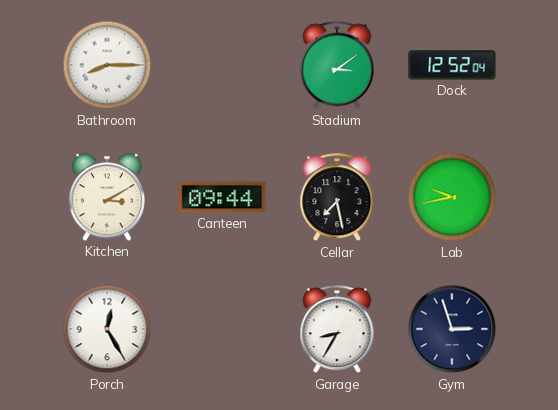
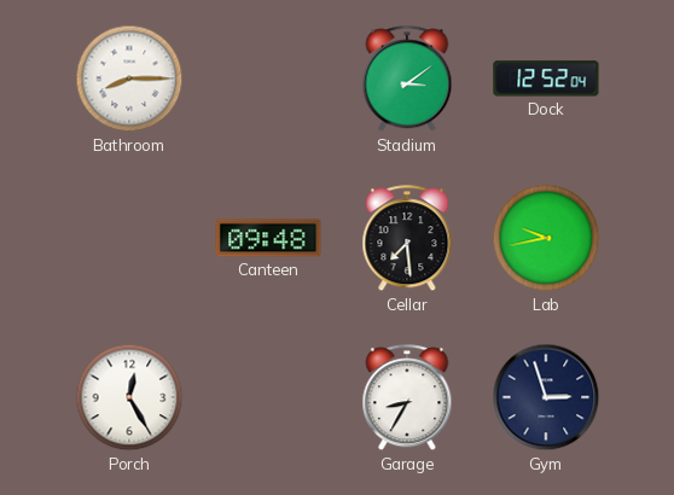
Kitchen: 3:10 -> none (107, 197)
Canteen: 09:44 -> 09:48 (268, 238)
Cellar: 7:28 -> 7:29 (407, 239)
